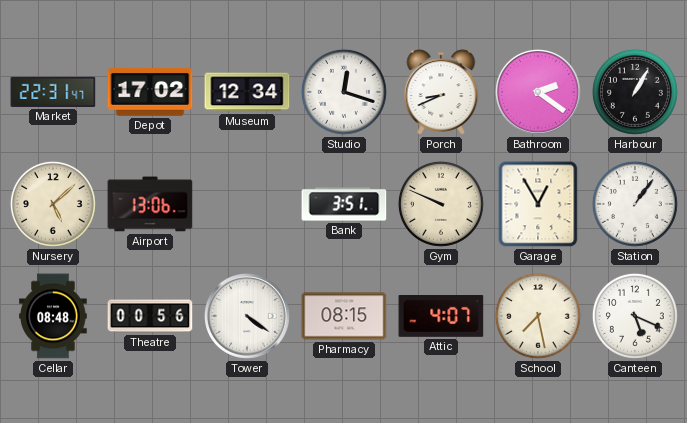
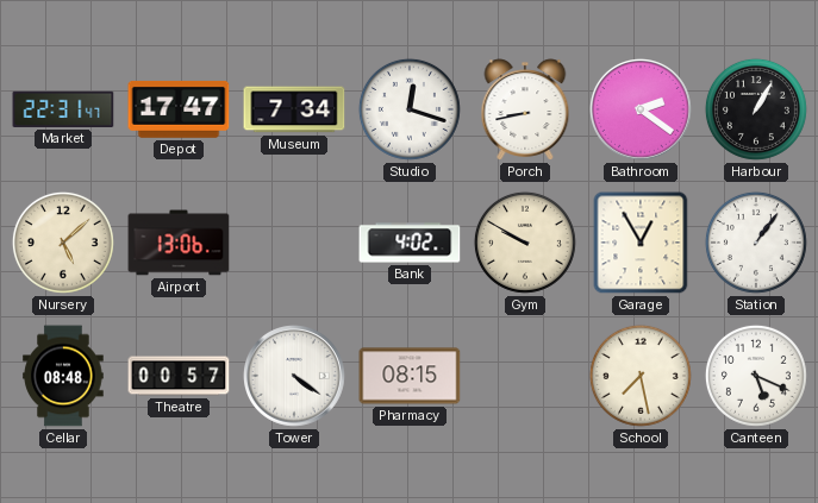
Depot: 17:02 -> 17:47 (179, 109)
Museum: 12:34 -> 7:34 (294, 109)
Porch: 8:41 -> 8:43 (525, 109)
Bank: 3:51 -> 4:02 (410, 243)
Gym: 9:49 -> 9:50 (525, 243)
Theatre: 00:56 -> 00:57 (179, 376)
Attic: 4:07 -> none (441, 317)
